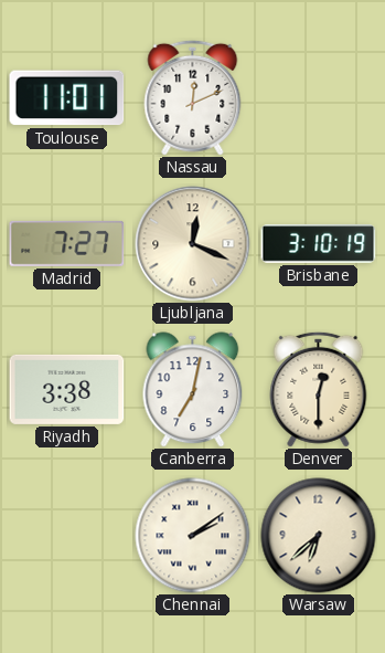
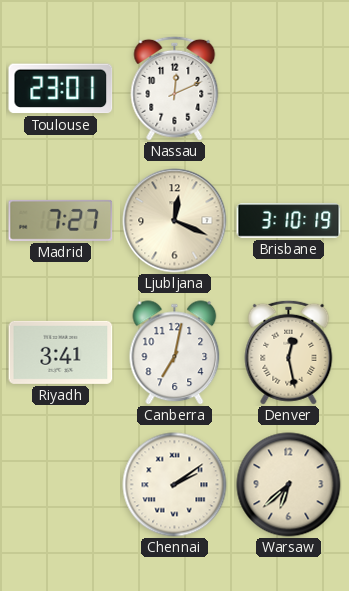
Toulouse: 11:01 -> 23:01 (61, 89)
Riyadh: 3:38 -> 3:41 (61, 352)
Denver: 12:30 -> 12:28 (289, 352)
